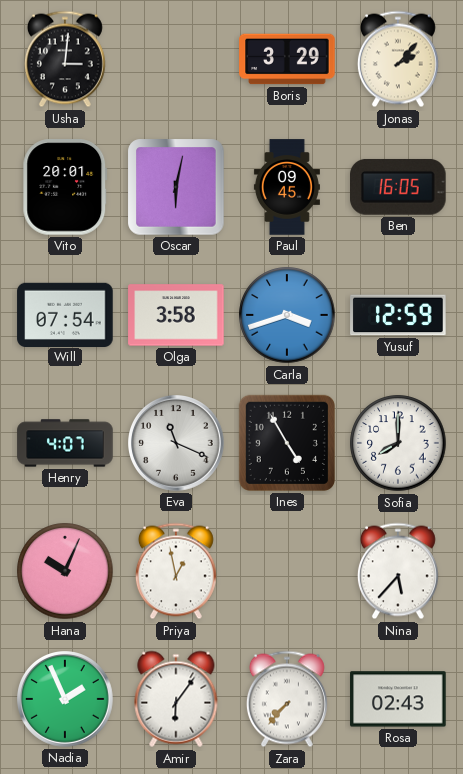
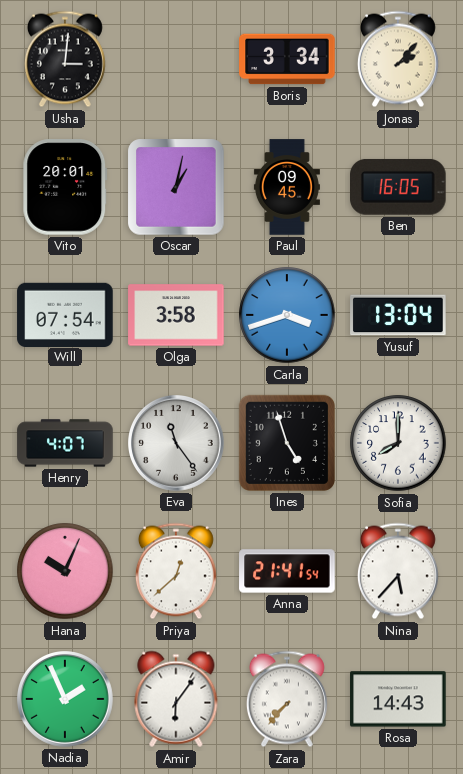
Boris: 3:29 -> 3:34 (287, 59)
Oscar: 6:02 -> 1:02 (176, 187)
Yusuf: 12:59 -> 13:04 (398, 315)
Eva: 11:19 -> 11:24 (177, 444)
Ines: 4:55 -> 4:57 (287, 443)
Priya: 12:58 -> 12:38 (176, 571)
Anna: none -> 21:41 (287, 571)
Rosa: 02:43 -> 14:43 (398, 699)
